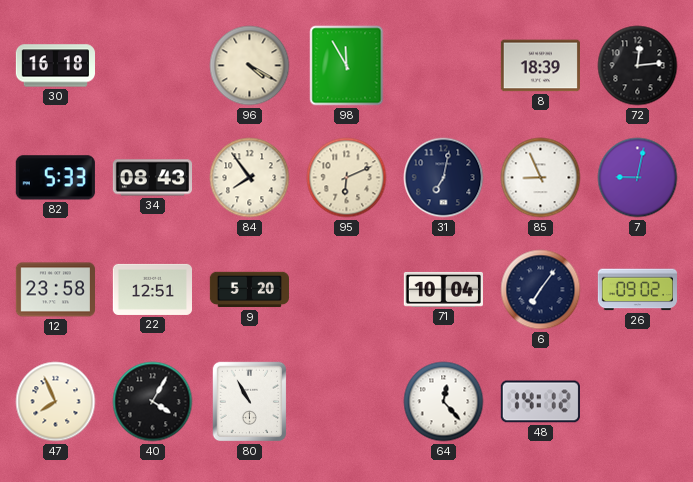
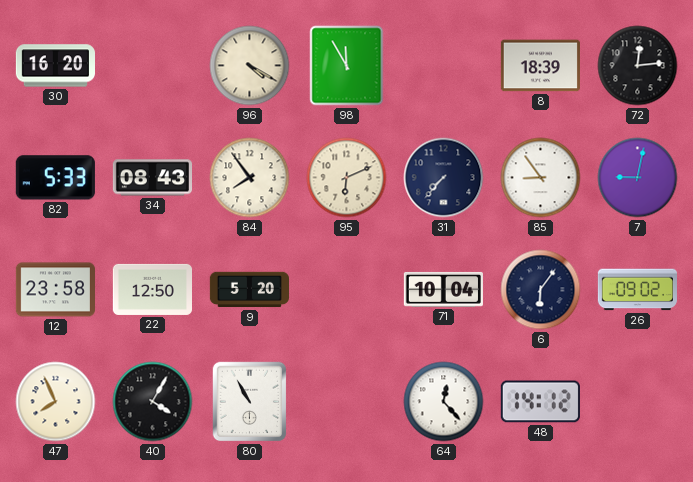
30: 16:18 -> 16:20 (55, 66)
31: 7:02 -> 7:37 (444, 178)
85: 8:56 -> 8:54 (541, 178)
22: 12:51 -> 12:50 (152, 289)
6: 7:06 -> 6:06 (541, 290)
